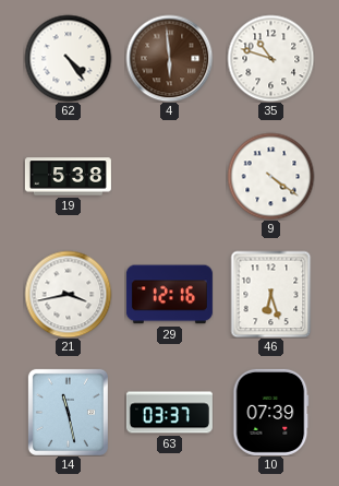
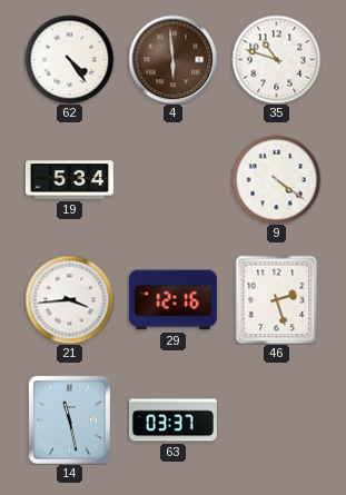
19: 5:38 -> 5:34 (69, 180)
21: 3:43 -> 3:44 (69, 299)
46: 6:27 -> 2:27 (277, 299)
10: 07:39 -> none (271, 412)
